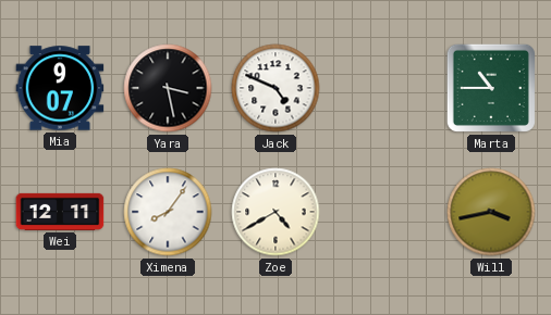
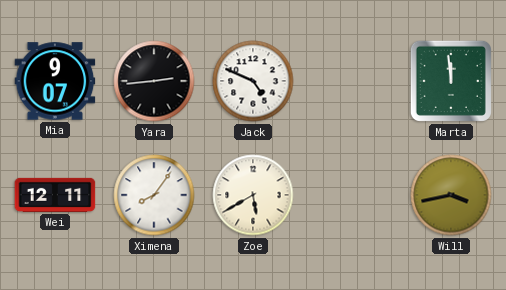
Yara: 3:28 -> 2:44 (154, 81)
Marta: 10:45 -> 11:59 (451, 81)
Zoe: 4:40 -> 5:40 (253, 195)
